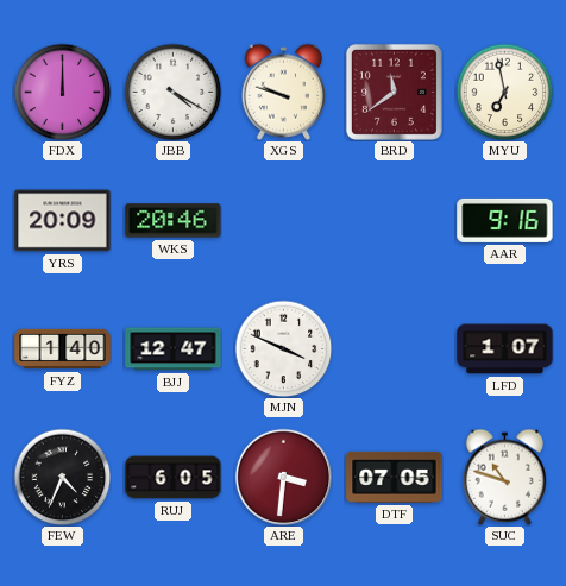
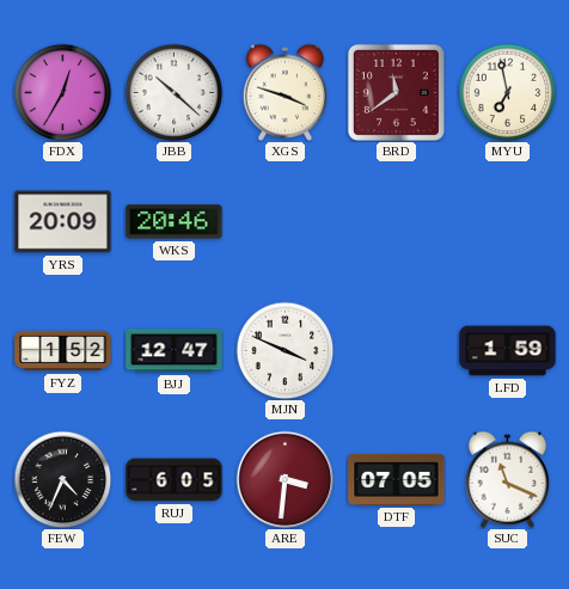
FDX: 12:00 -> 12:35 (62, 92)
JBB: 4:20 -> 10:22 (173, 92)
XGS: 9:48 -> 3:48 (284, 92)
AAR: 9:16 -> none (505, 220)
FYZ: 1:40 -> 1:52 (63, 351)
LFD: 1:07 -> 1:59 (508, 351)
SUC: 10:48 -> 11:19 (507, 479)
